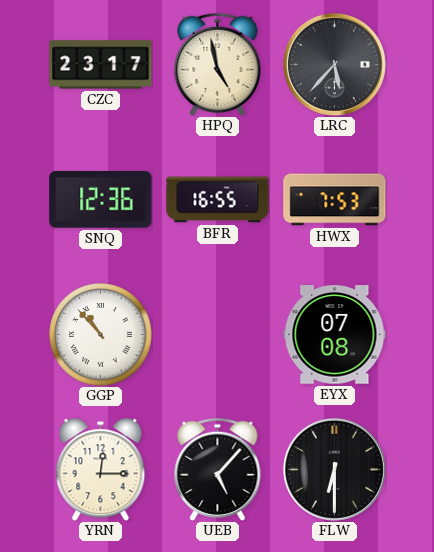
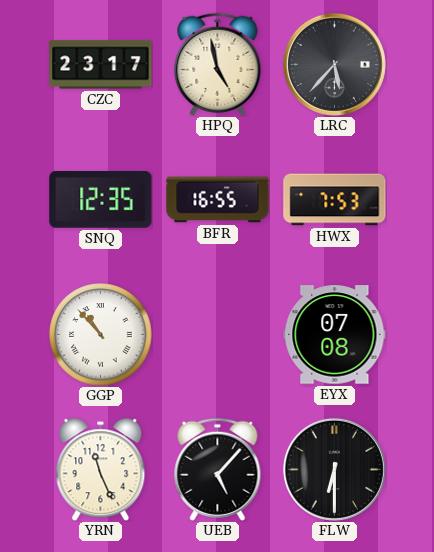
SNQ: 12:36 -> 12:35 (101, 200)
YRN: 12:15 -> 11:26 (101, 469)
